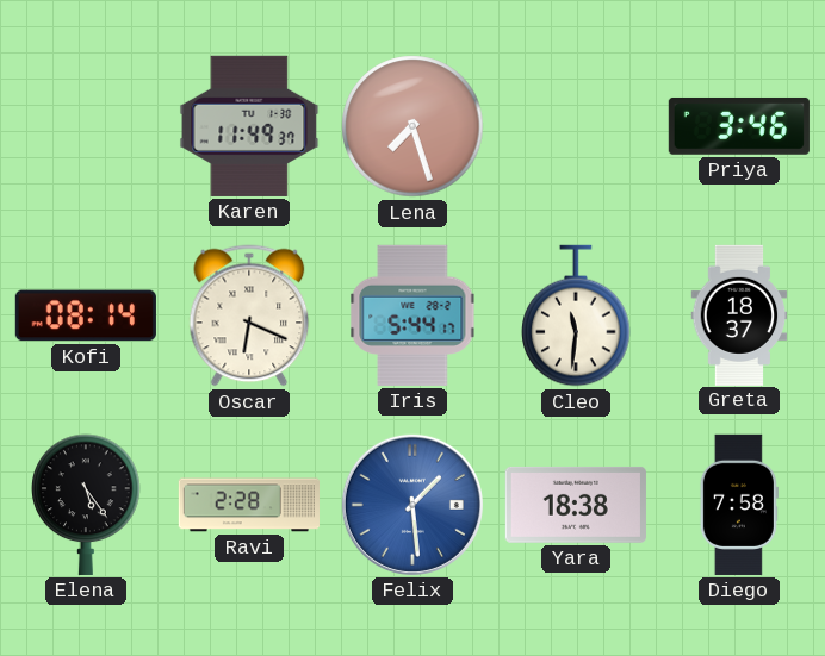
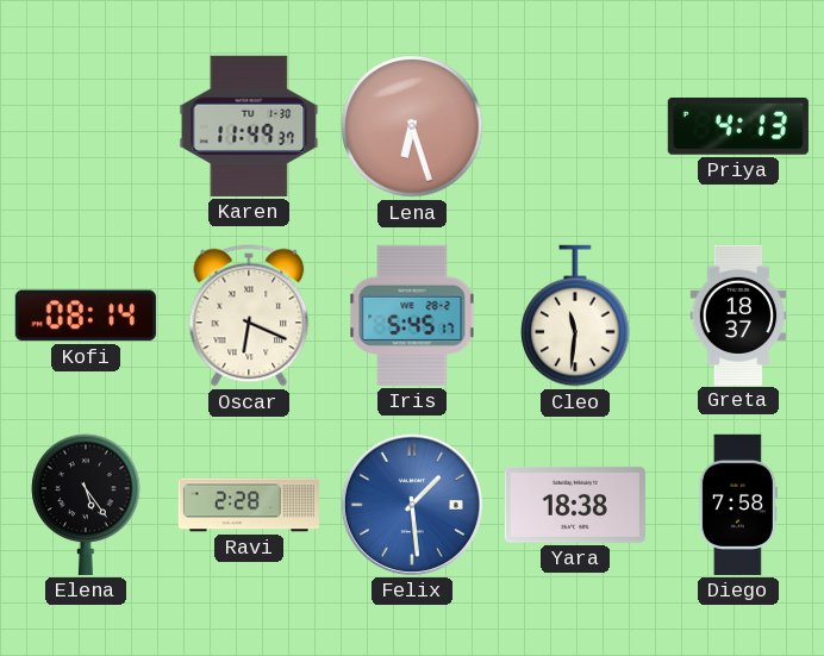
Lena: 7:27 -> 6:27 (412, 126)
Priya: 3:46 -> 4:13 (738, 126)
Iris: 5:44 -> 5:45 (412, 315)
